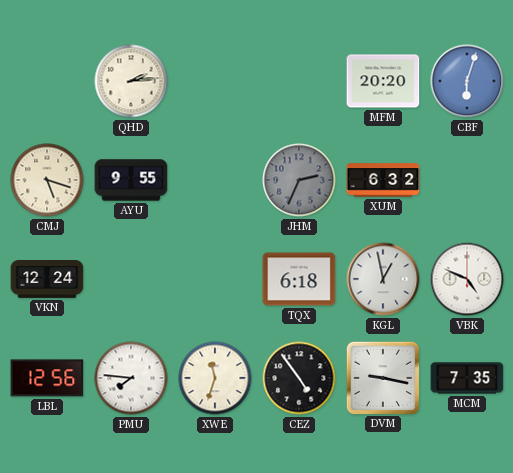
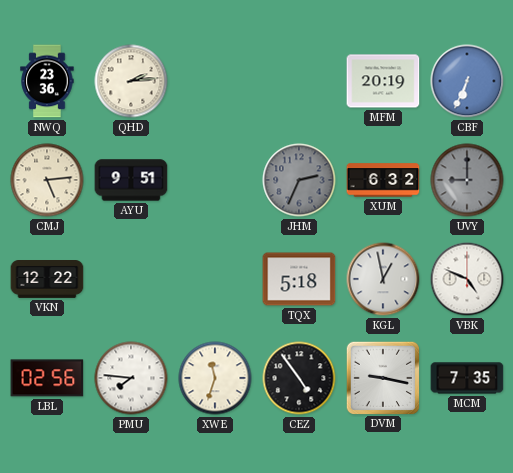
NWQ: none -> 23:36 (47, 81)
MFM: 20:20 -> 20:19 (383, 81)
CBF: 6:03 -> 6:34 (467, 81)
CMJ: 5:18 -> 5:14 (47, 180)
AYU: 9:55 -> 9:51 (131, 180)
UVY: none -> 9:00 (467, 180)
VKN: 12:24 -> 12:22 (47, 280)
TQX: 6:18 -> 5:18 (299, 279)
LBL: 12:56 -> 02:56 (47, 378)
